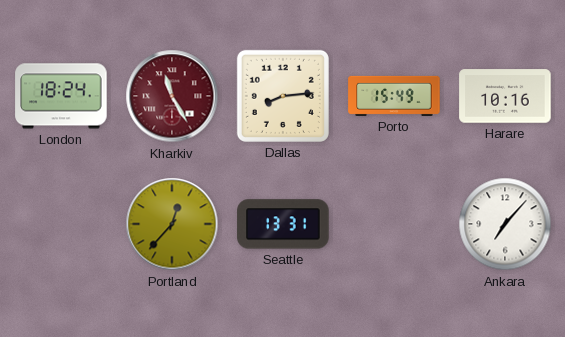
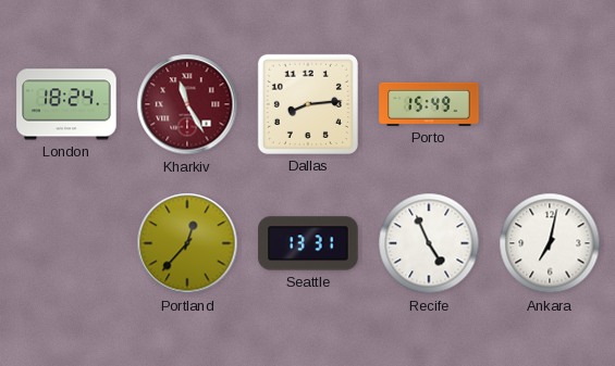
Harare: 10:16 -> none (505, 96)
Recife: none -> 4:56 (429, 243)
Ankara: 7:07 -> 7:02 (550, 243)
